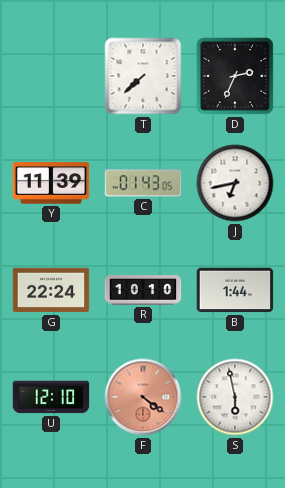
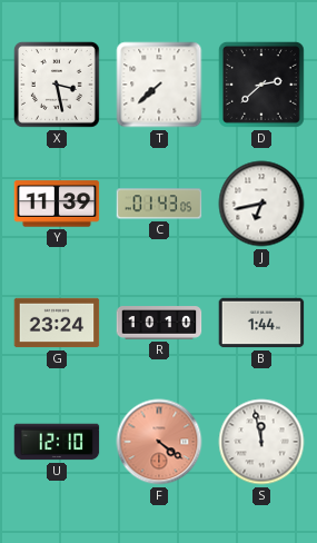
X: none -> 3:28 (57, 85)
D: 2:34 -> 2:38 (261, 85)
G: 22:24 -> 23:24 (57, 323)
S: 5:58 -> 11:58 (261, 442)
